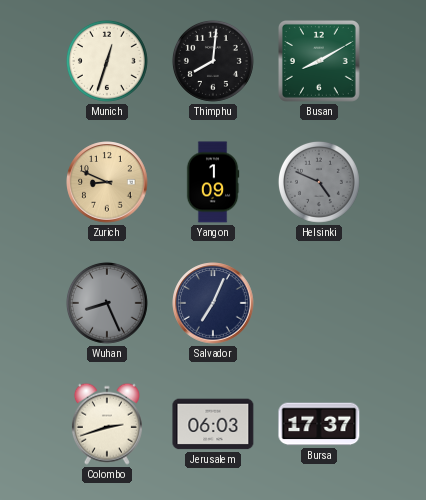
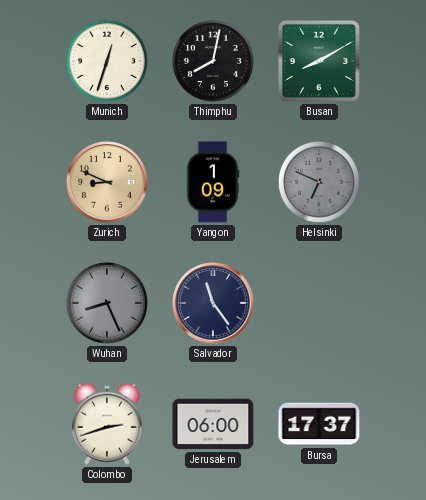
Thimphu: 8:01 -> 8:02 (213, 61)
Helsinki: 4:49 -> 6:49 (319, 182)
Salvador: 7:04 -> 11:24 (213, 303)
Jerusalem: 06:03 -> 06:00 (213, 424)
